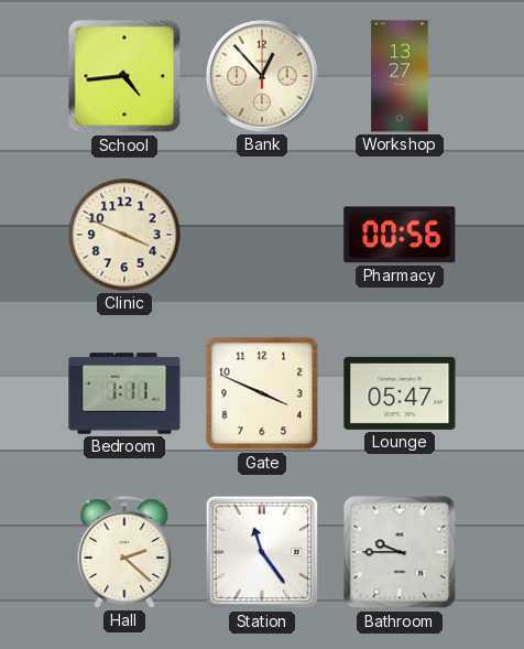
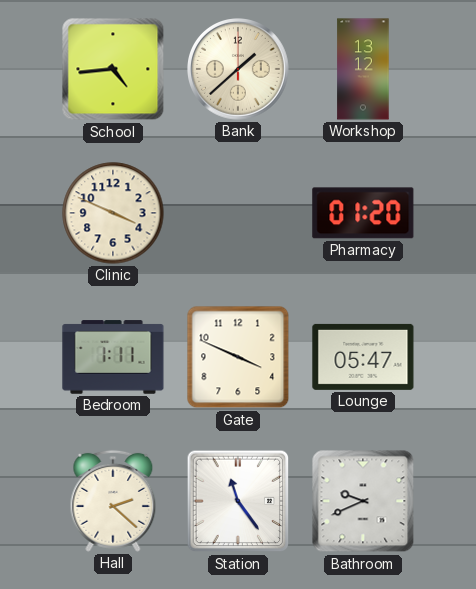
Bank: 12:53 -> 1:38 (238, 69)
Workshop: 13:27 -> 13:12 (363, 69)
Pharmacy: 00:56 -> 01:20 (363, 213)
Bathroom: 9:45 -> 9:41 (363, 501)
